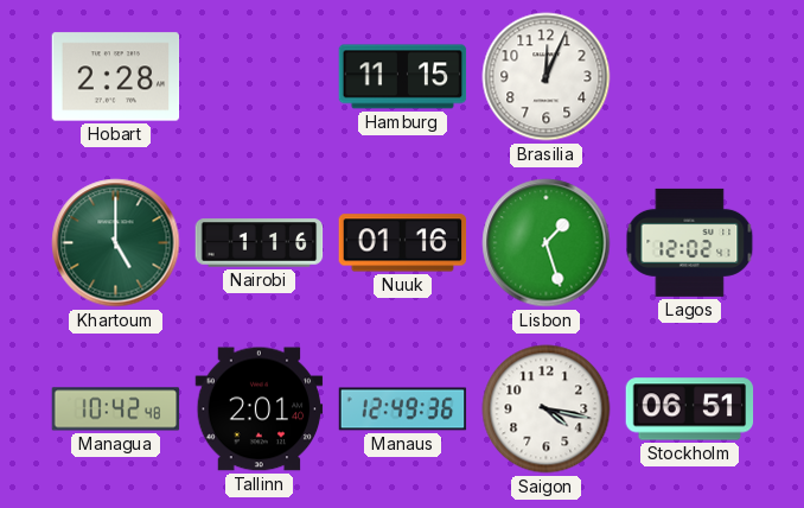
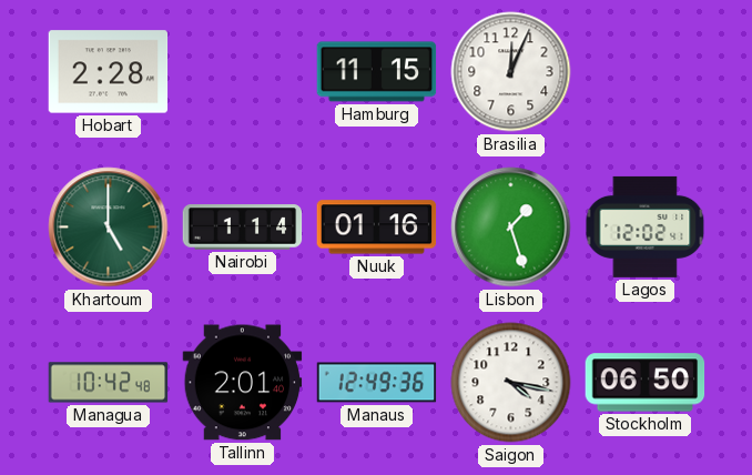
Nairobi: 1:16 -> 1:14 (243, 228)
Stockholm: 06:51 -> 06:50 (646, 383)
